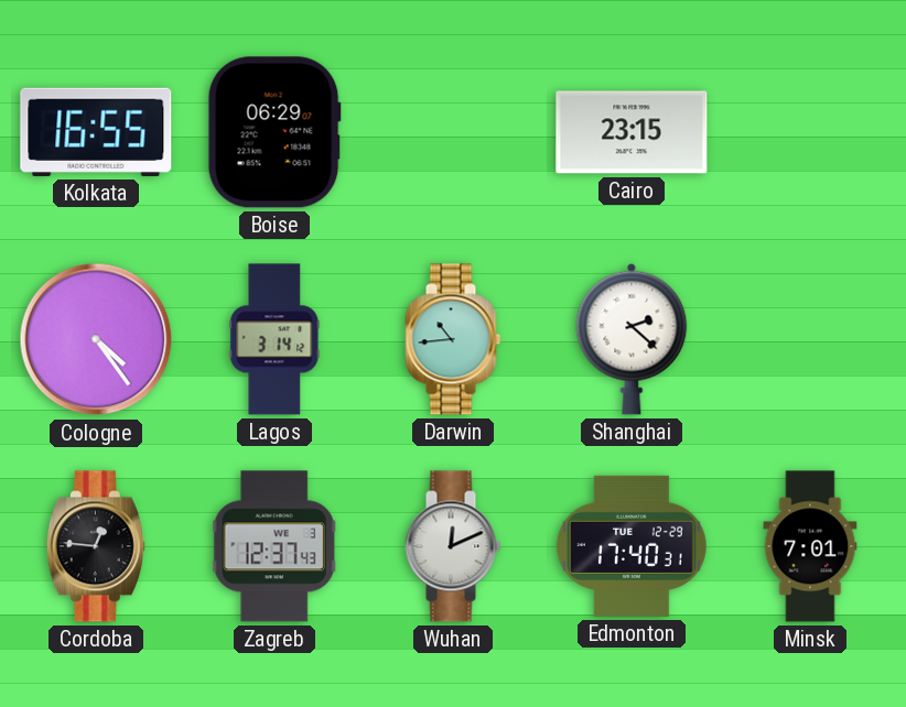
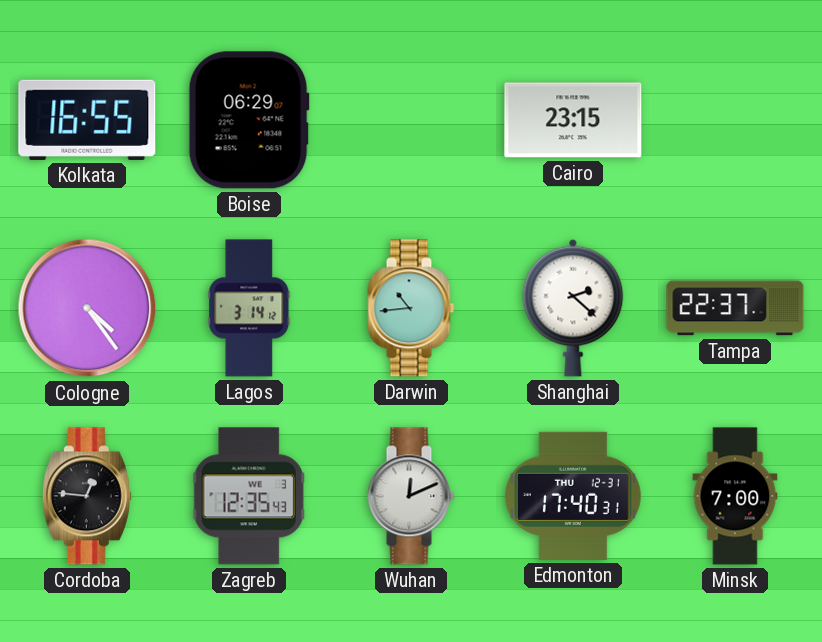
Tampa: none -> 22:37 (735, 308)
Zagreb: 12:37 -> 12:35 (249, 496)
Edmonton date: TUE 12-29 -> THU 12-31 (574, 496)
Minsk: 7:01 -> 7:00 (735, 496)
